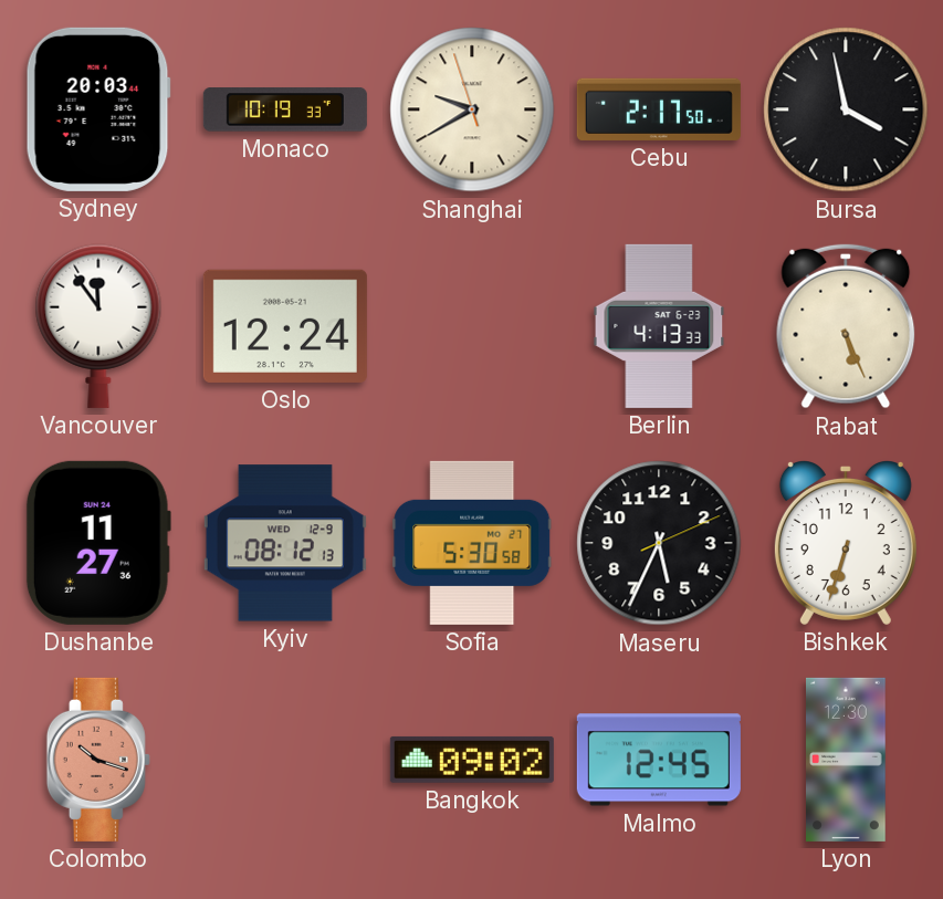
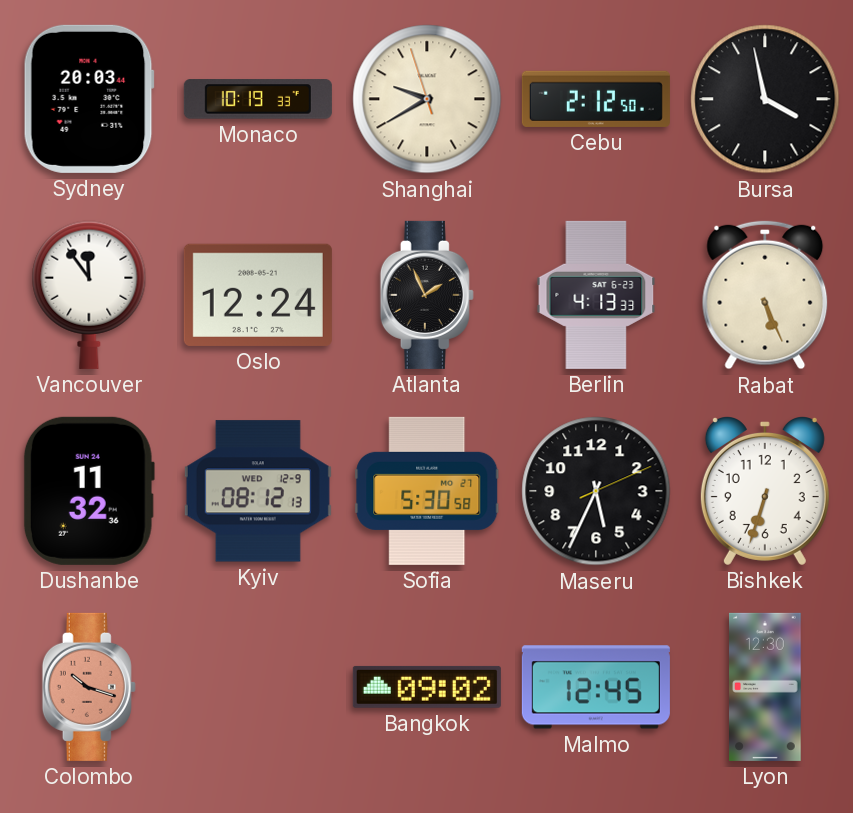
Cebu: 2:17 -> 2:12 (596, 99)
Atlanta: none -> 1:56 (427, 295)
Dushanbe: 11:27 -> 11:32 (89, 491)
